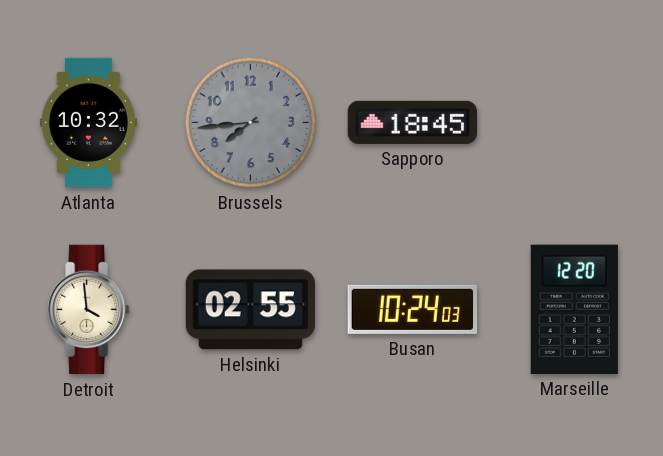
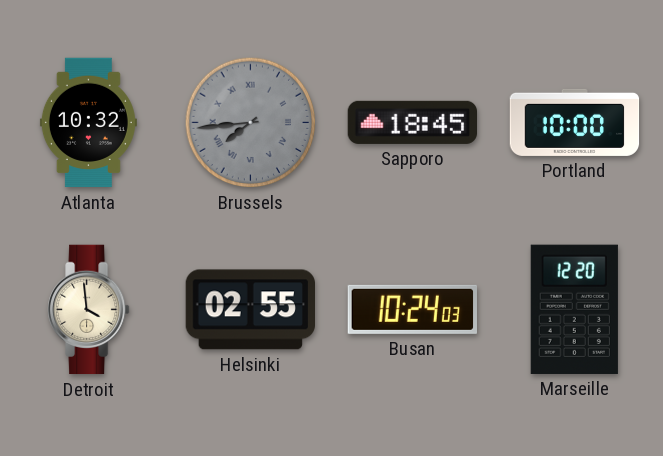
Brussels numerals: Arabic -> Roman (251, 123)
Portland: none -> 10:00 (575, 122)
